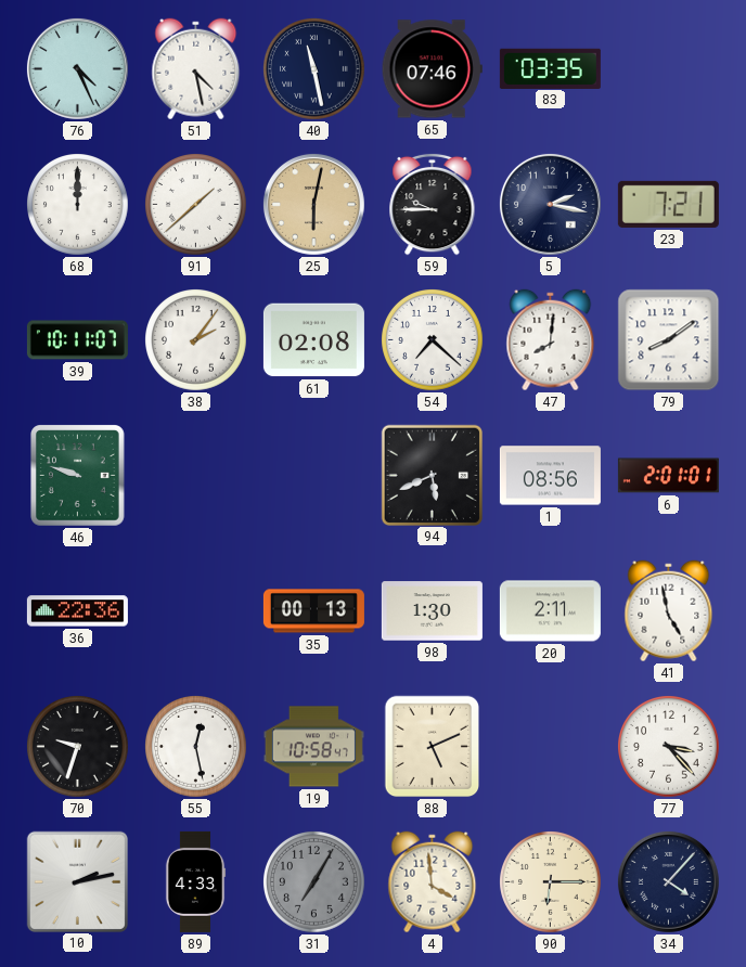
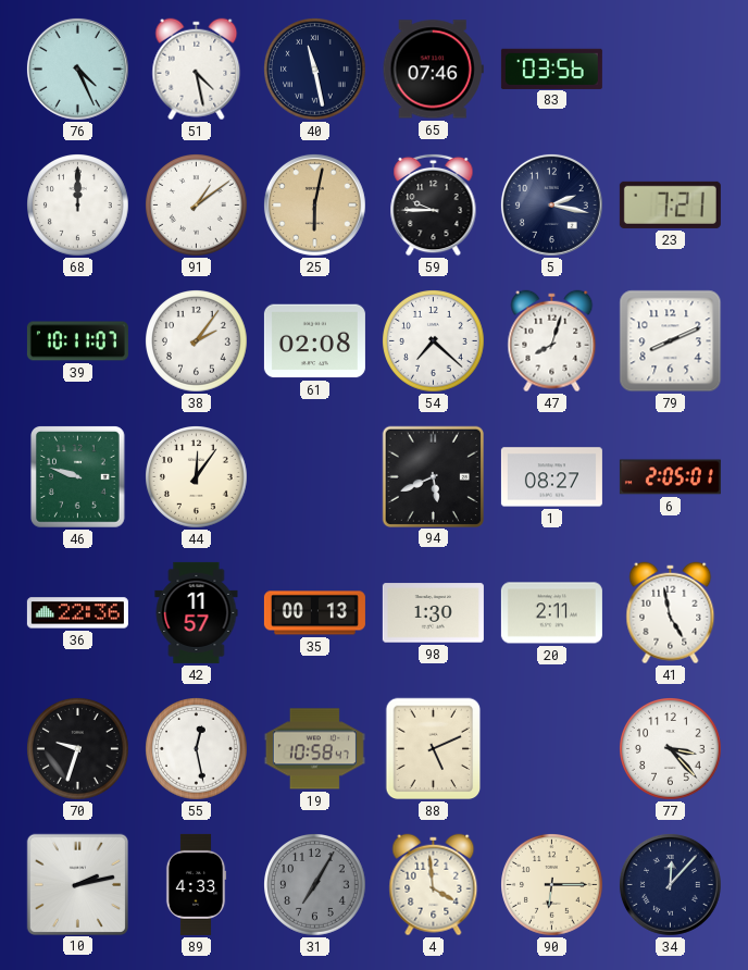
83: 03:35 -> 03:56 (551, 69)
91: 1:38 -> 1:09 (197, 206)
47: 8:01 -> 8:03 (552, 341)
79: 8:09 -> 8:11 (671, 341)
44: none -> 12:06 (197, 477)
1: 08:56 -> 08:27 (551, 477)
6: 2:01 -> 2:05 (670, 477)
42: none -> 11:57 (197, 612)
34: 4:07 -> 12:07 (670, 884)
